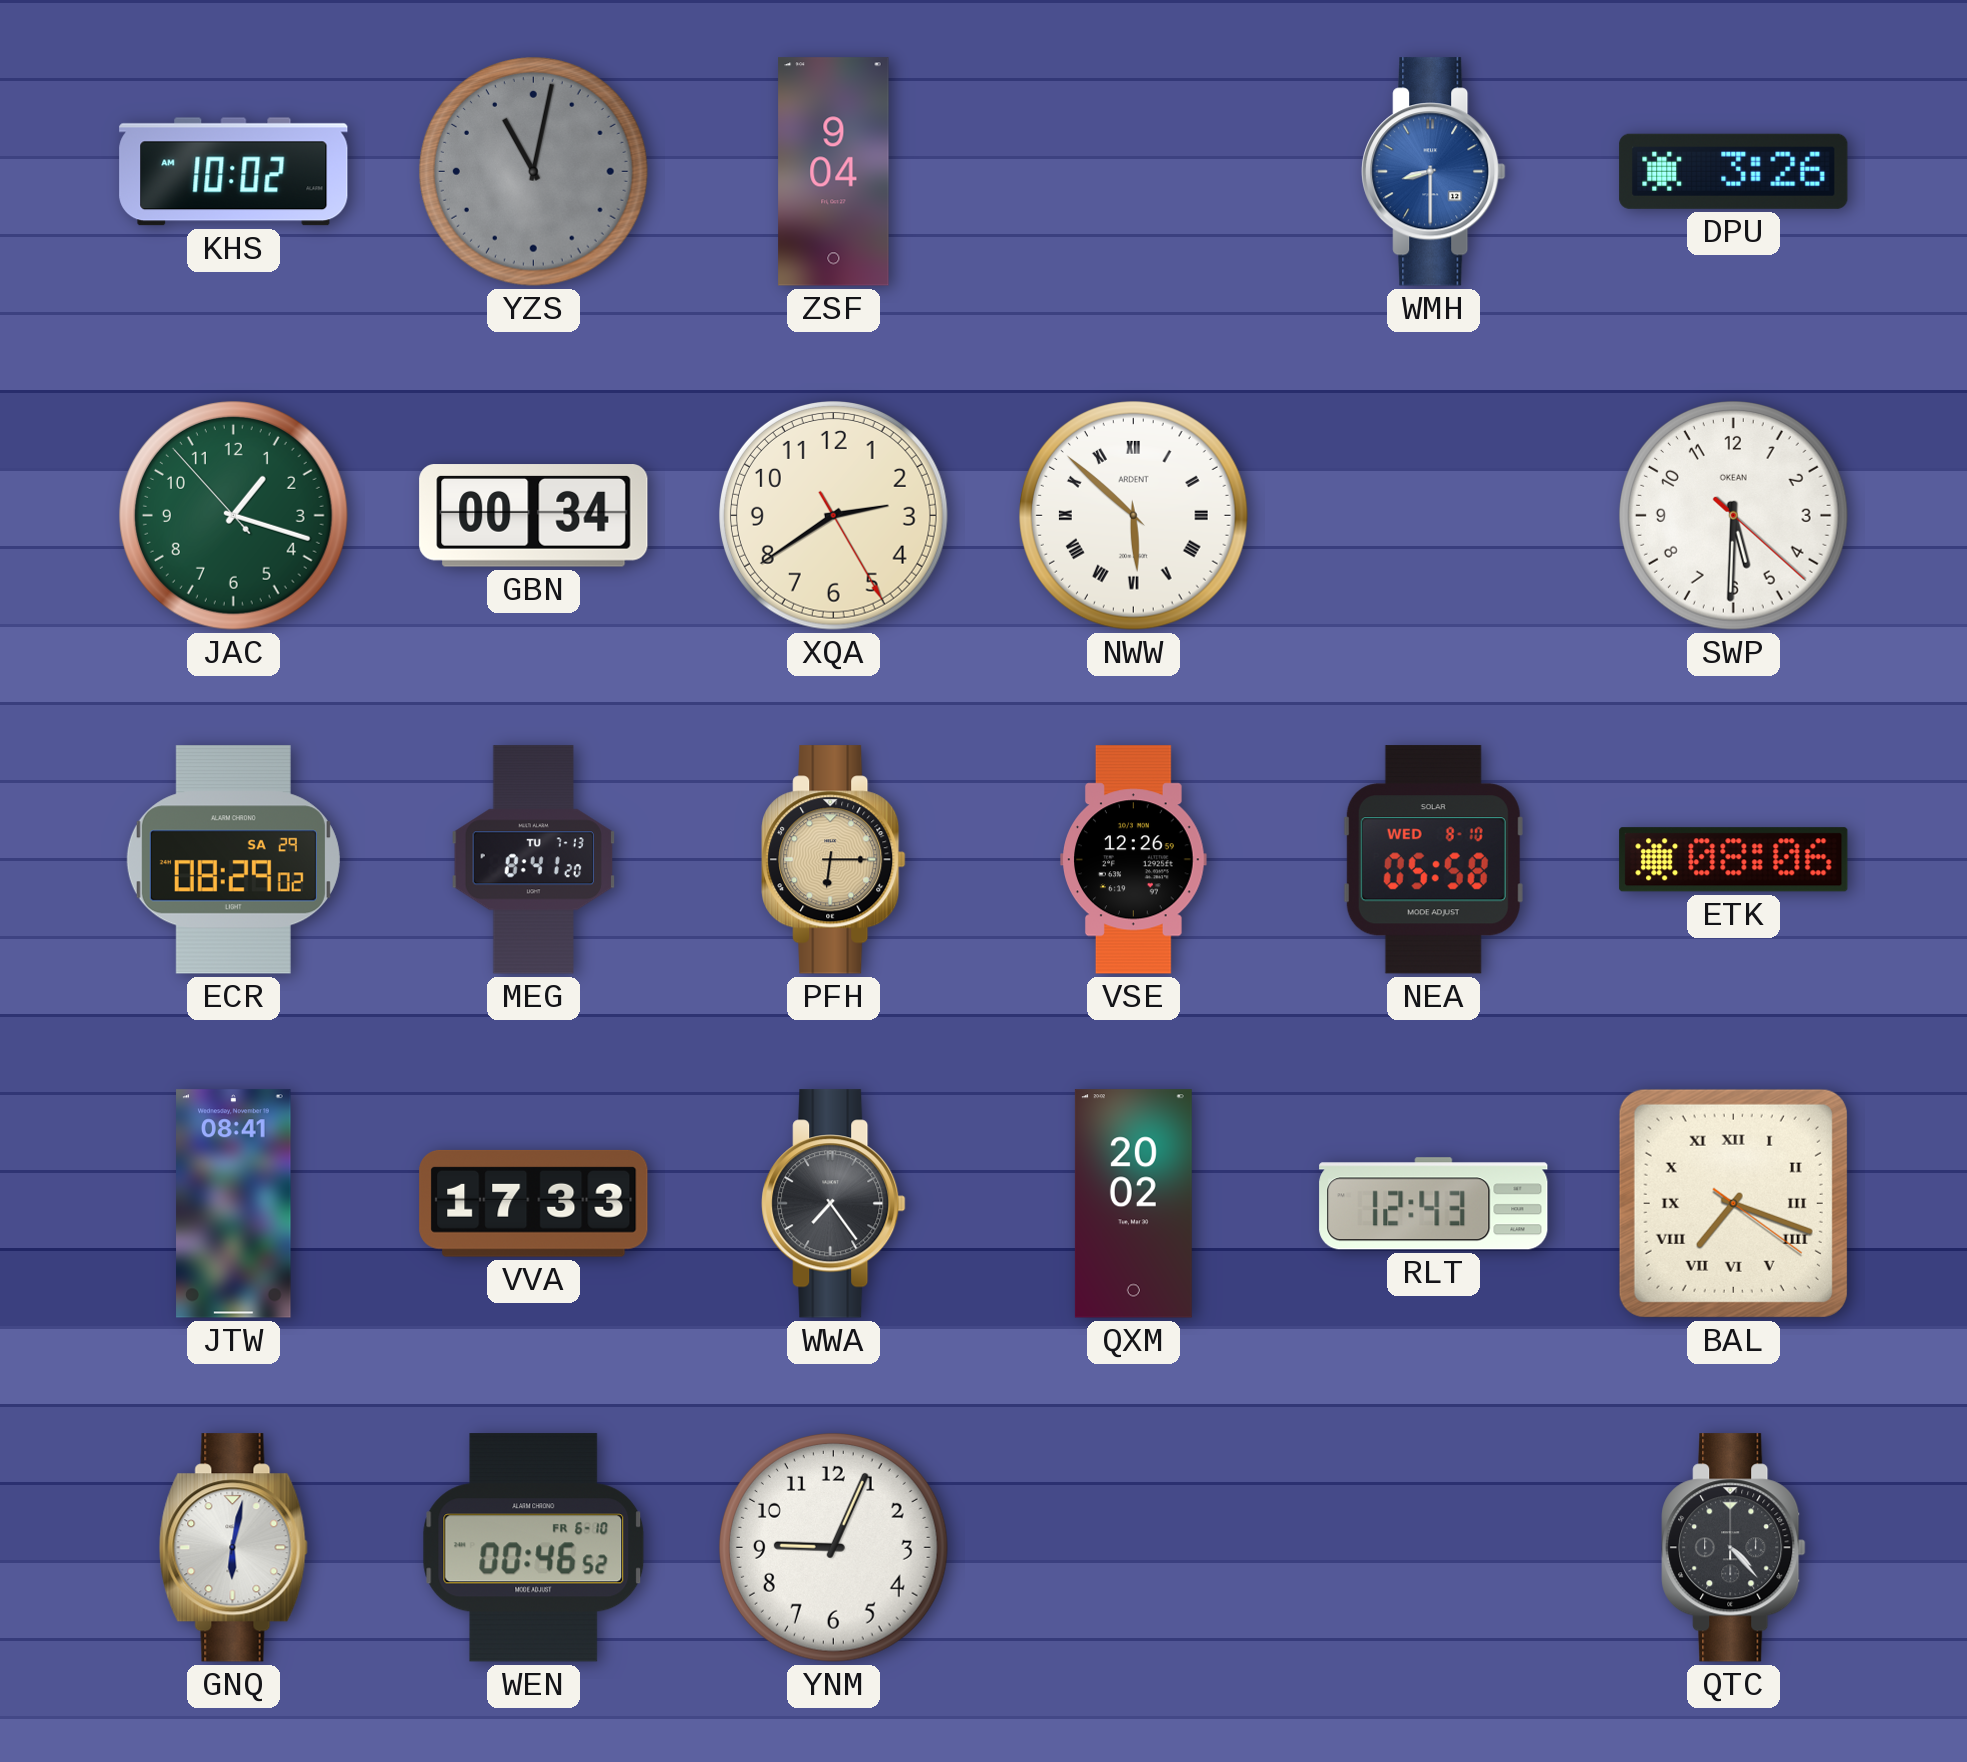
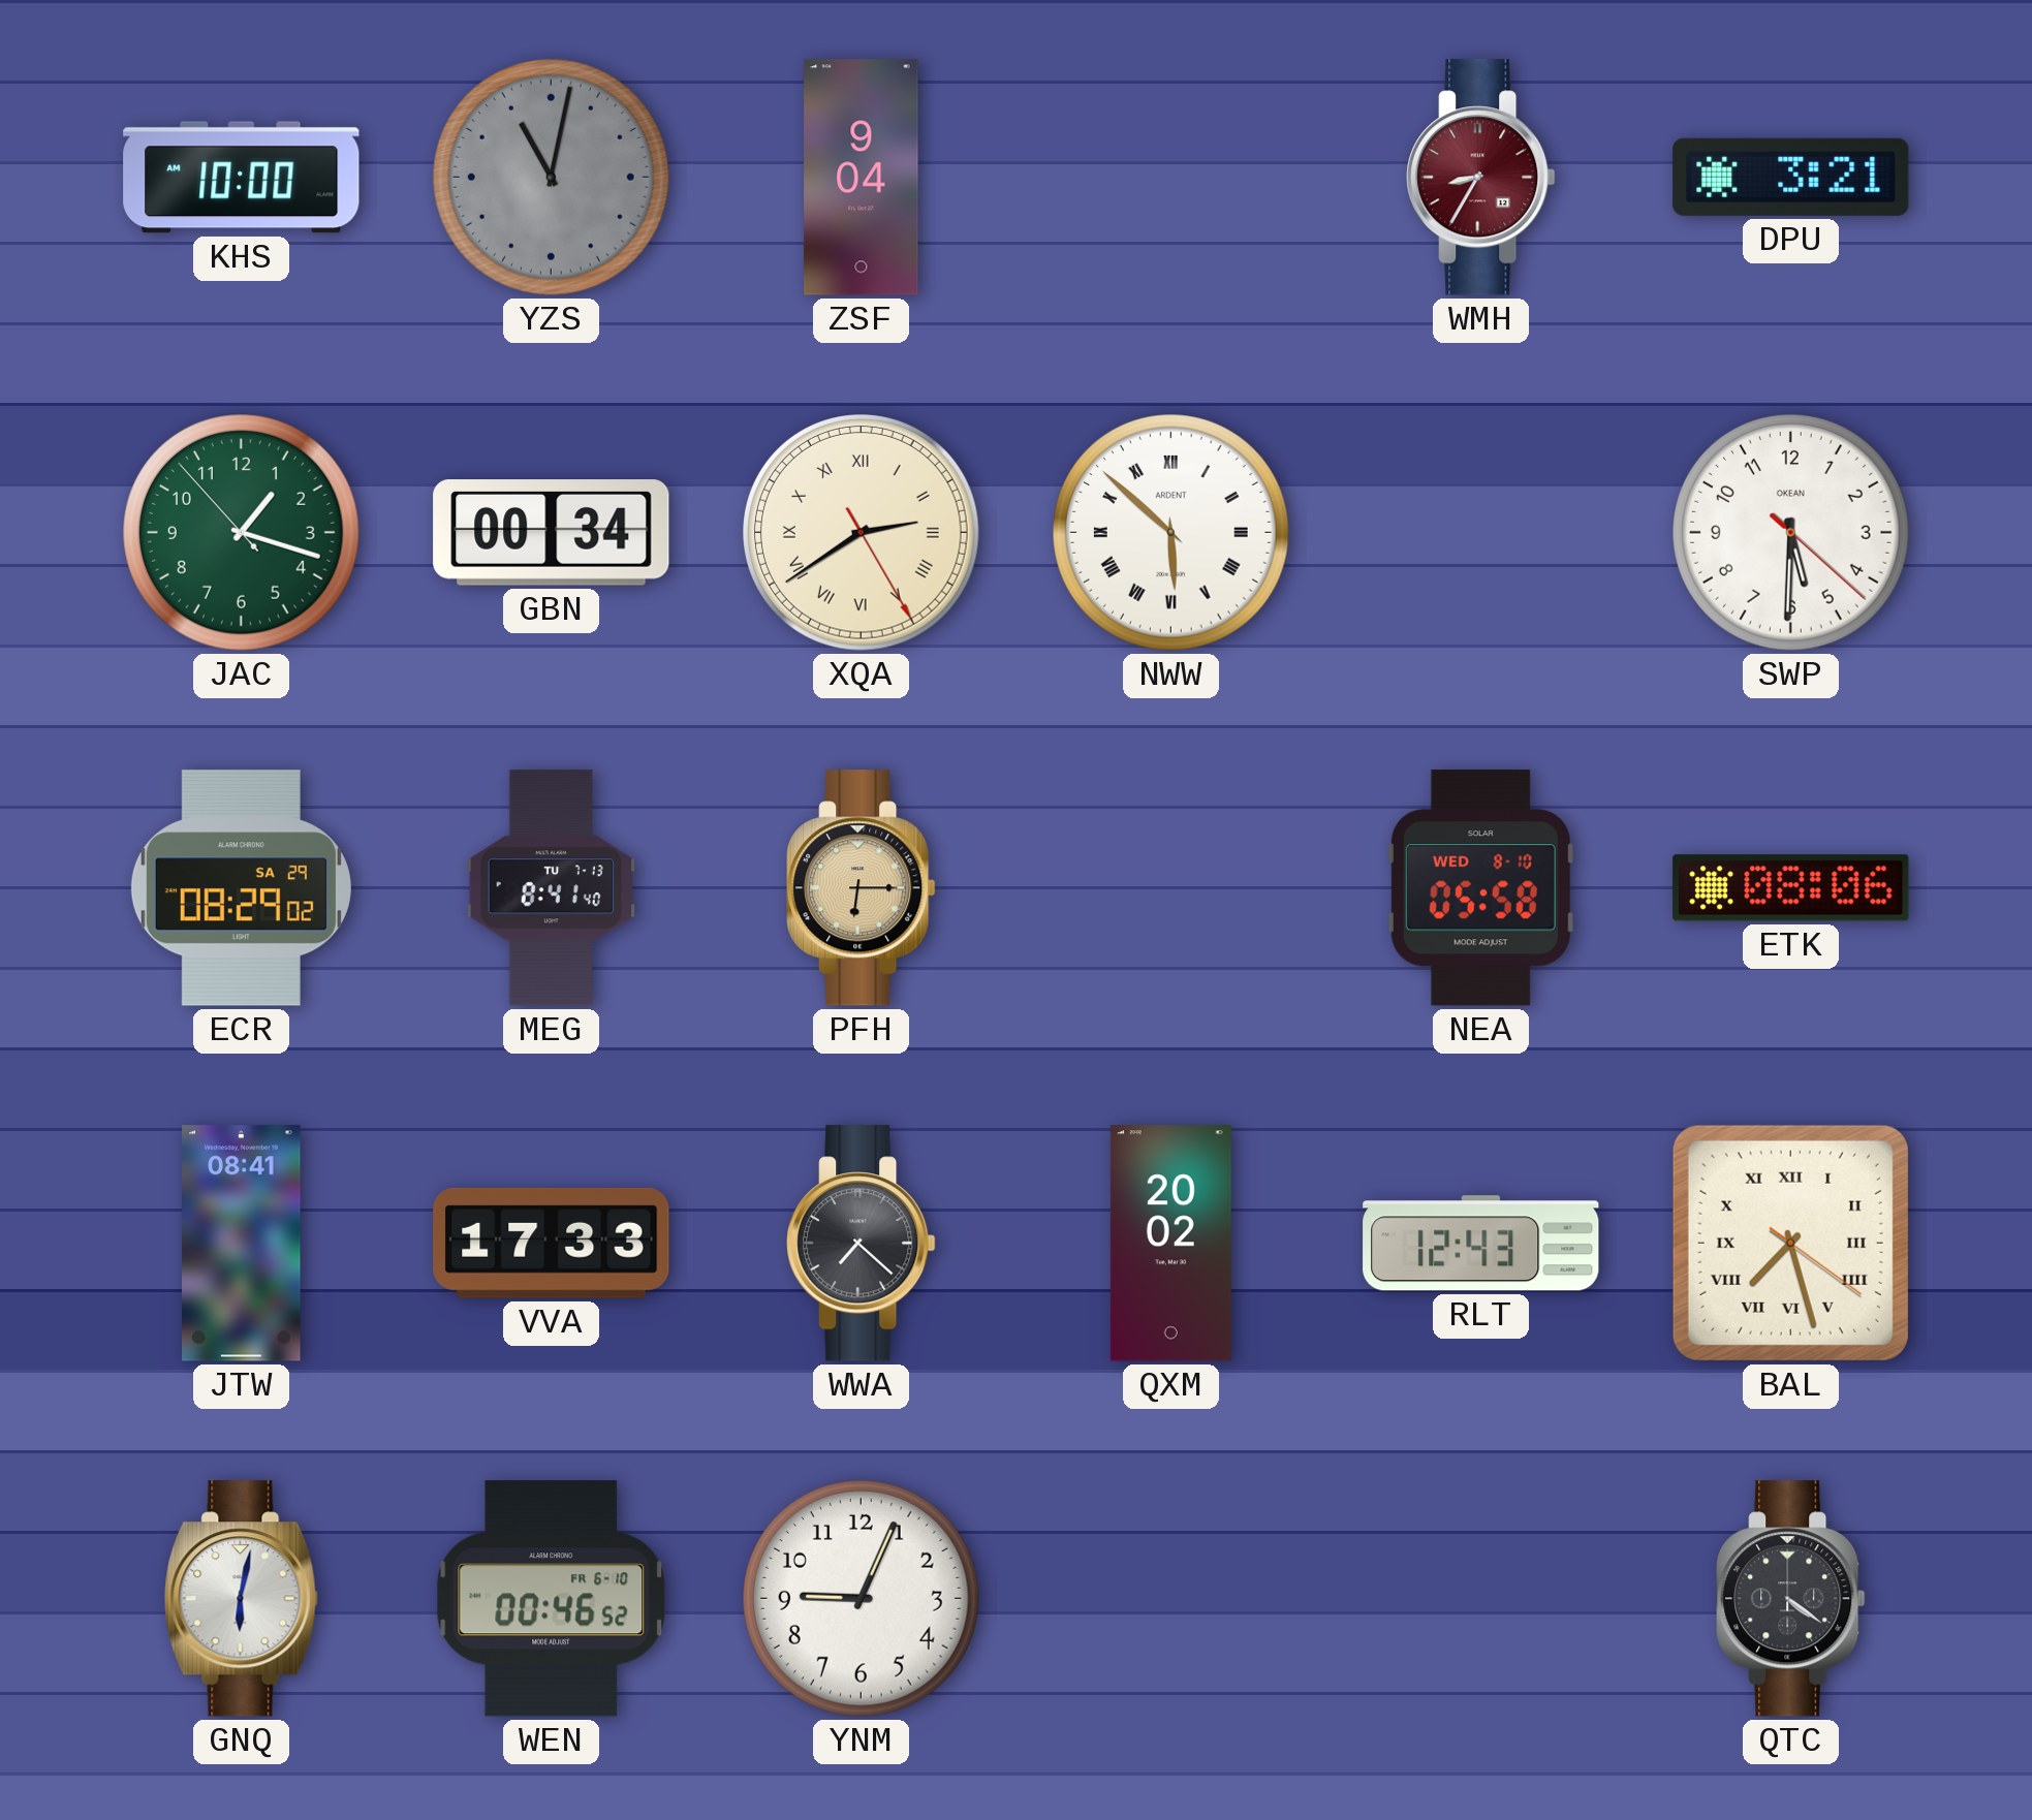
KHS: 10:02 -> 10:00 (242, 178)
WMH: 8:30 -> 8:35 (1481, 178)
WMH dial: blue -> burgundy (1481, 178)
DPU: 3:26 -> 3:21 (1791, 177)
XQA numerals: Arabic -> Roman (862, 533)
MEG: 8:41:20 -> 8:41:40 (551, 888)
VSE: 12:26 -> none (1134, 860)
WWA: 7:24 -> 7:22 (862, 1244)
BAL: 7:18 -> 7:27 (1790, 1243)
QTC: 4:23 -> 4:21 (1791, 1599)
